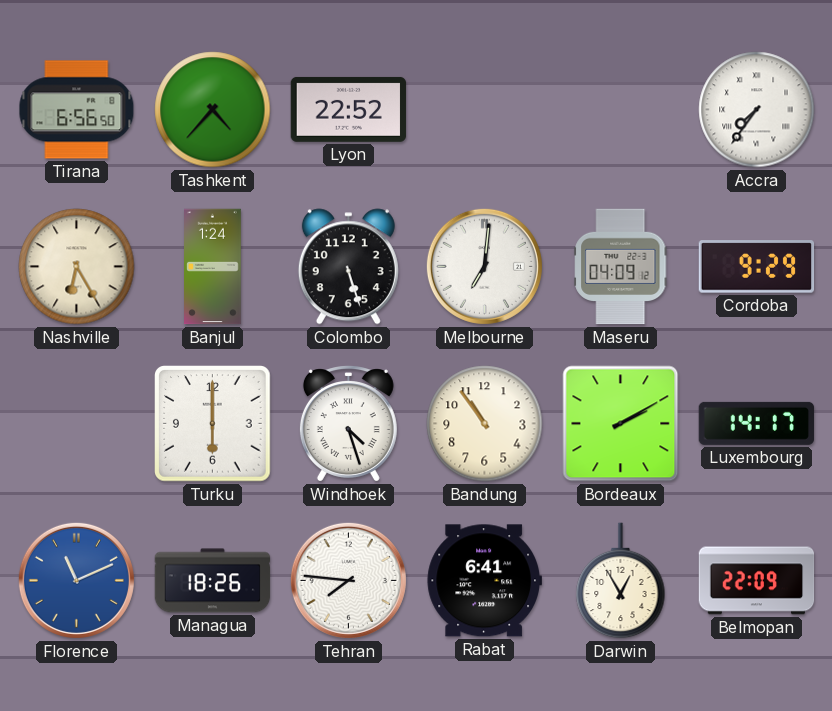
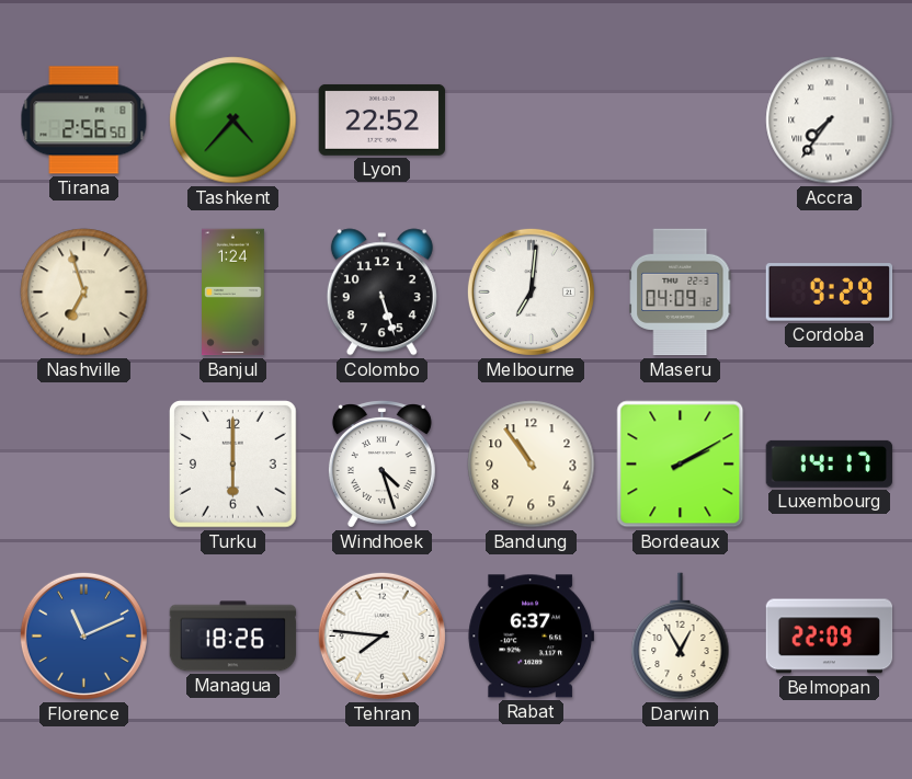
Tirana: 6:56 -> 2:56 (84, 121)
Nashville: 6:25 -> 6:57 (84, 293)
Rabat: 6:41 -> 6:37 (531, 637)
